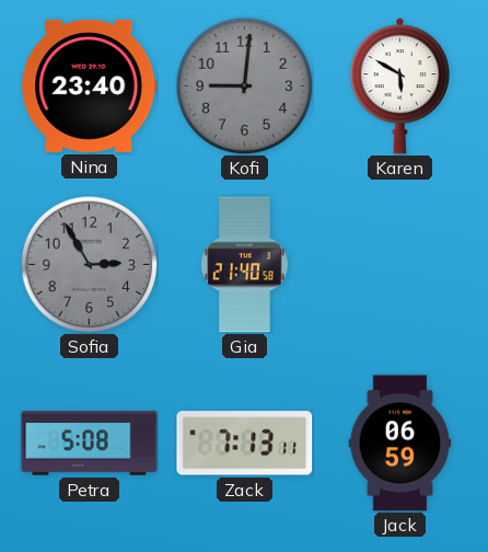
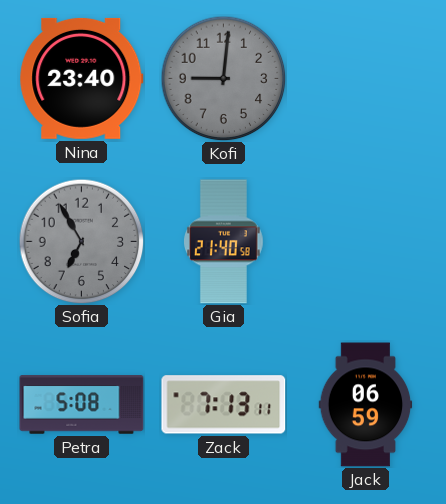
Karen: 5:50 -> none (399, 87)
Sofia: 2:55 -> 6:55 (81, 241)
